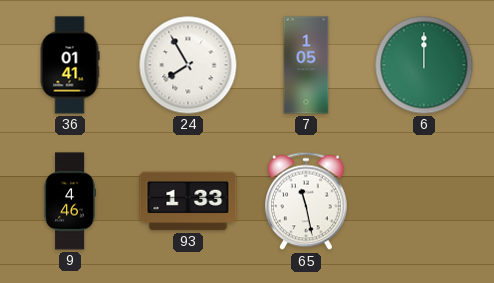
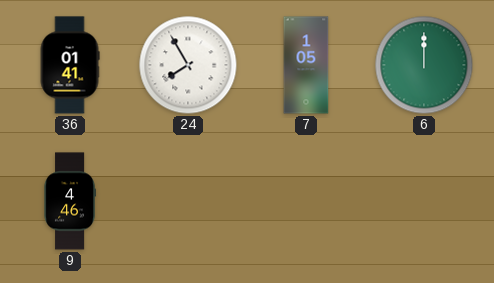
93: 1:33 -> none (188, 201)
65: 11:28 -> none (307, 201)
